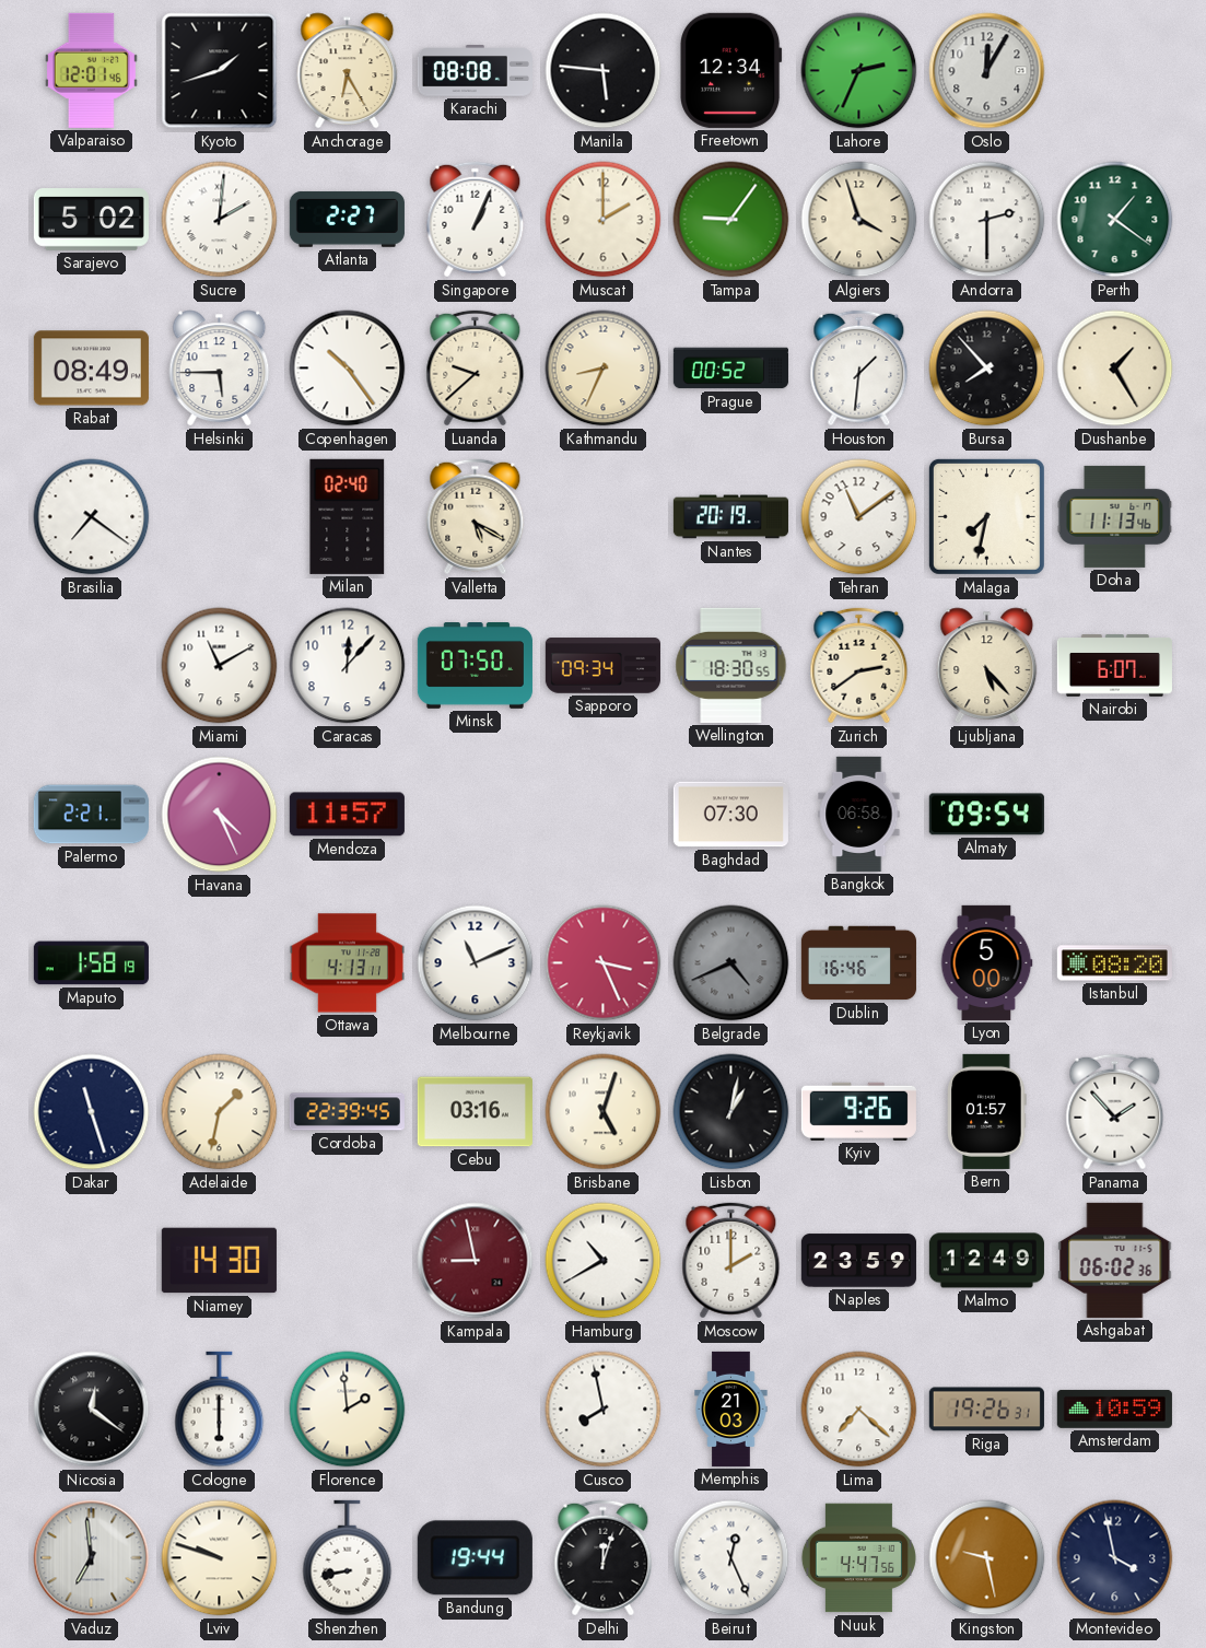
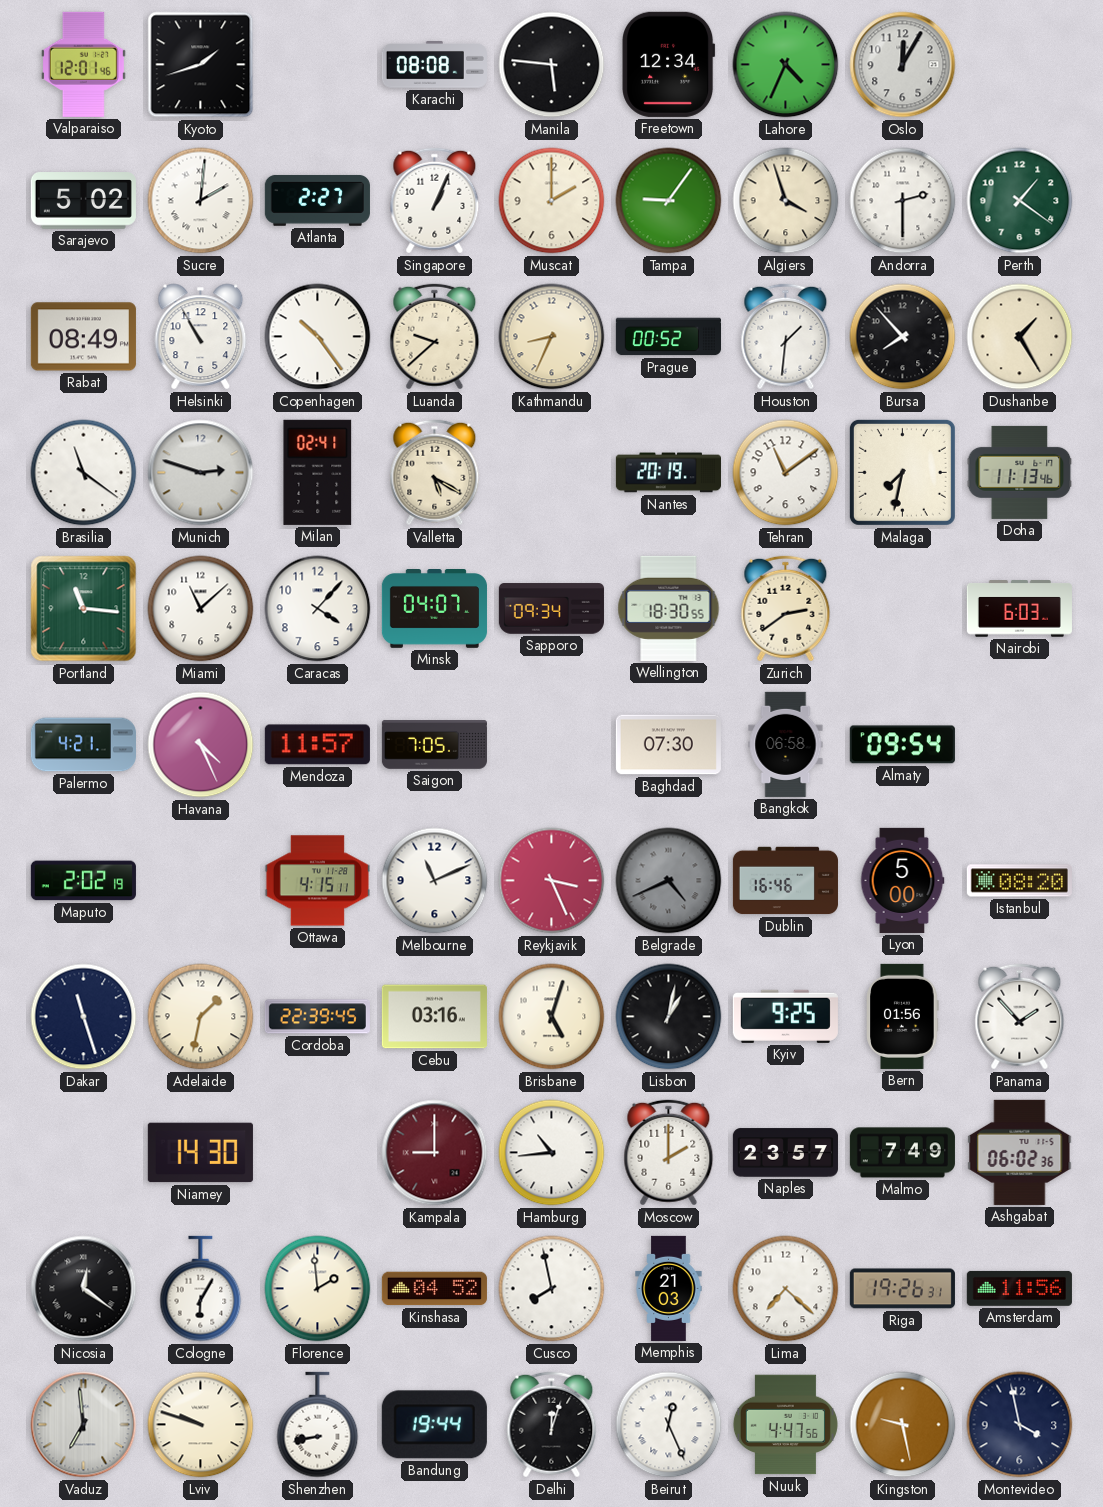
Anchorage: 6:25 -> none (348, 71)
Lahore: 2:34 -> 4:34 (786, 65)
Helsinki: 5:45 -> 10:55 (201, 337)
Brasilia: 7:21 -> 11:21 (84, 473)
Munich: none -> 2:48 (201, 473)
Milan: 02:40 -> 02:41 (318, 472)
Portland: none -> 11:16 (84, 609)
Miami: 11:10 -> 11:08 (201, 609)
Caracas: 12:07 -> 4:07 (318, 609)
Minsk: 07:50 -> 04:07 (434, 609)
Ljubljana: 5:23 -> none (987, 666)
Nairobi: 6:07 -> 6:03 (1019, 609)
Palermo: 2:21 -> 4:21 (83, 745)
Saigon: none -> 7:05 (434, 745)
Maputo: 1:58 -> 2:02 (83, 881)
Ottawa: 4:13 -> 4:15 (317, 881)
Kyiv: 9:26 -> 9:25 (785, 1016)
Bern: 01:57 -> 01:56 (903, 1016)
Kampala: 8:58 -> 9:00 (435, 1153)
Hamburg: 10:40 -> 10:44 (552, 1153)
Naples: 23:59 -> 23:57 (785, 1153)
Malmo: 12:49 -> 7:49 (902, 1153)
Cologne: 6:00 -> 6:05 (201, 1289)
Kinshasa: none -> 04:52 (434, 1289)
Amsterdam: 10:59 -> 11:56 (1019, 1288)
